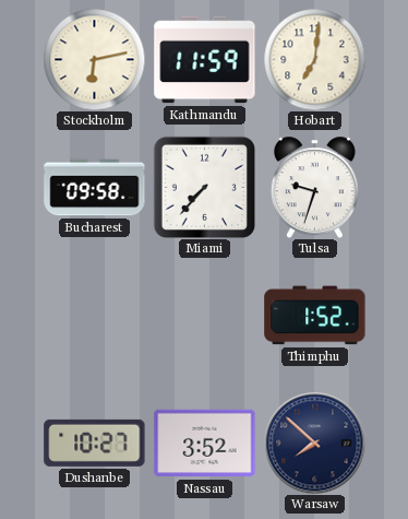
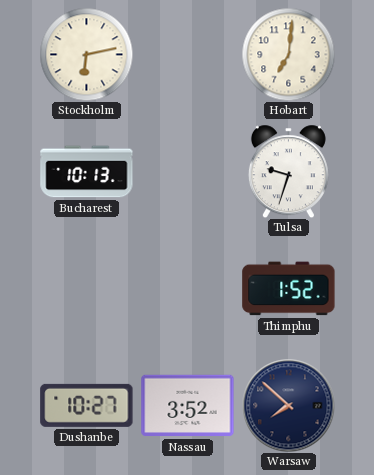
Kathmandu: 11:59 -> none (205, 60)
Bucharest: 09:58 -> 10:13 (87, 172)
Miami: 7:37 -> none (204, 187)
